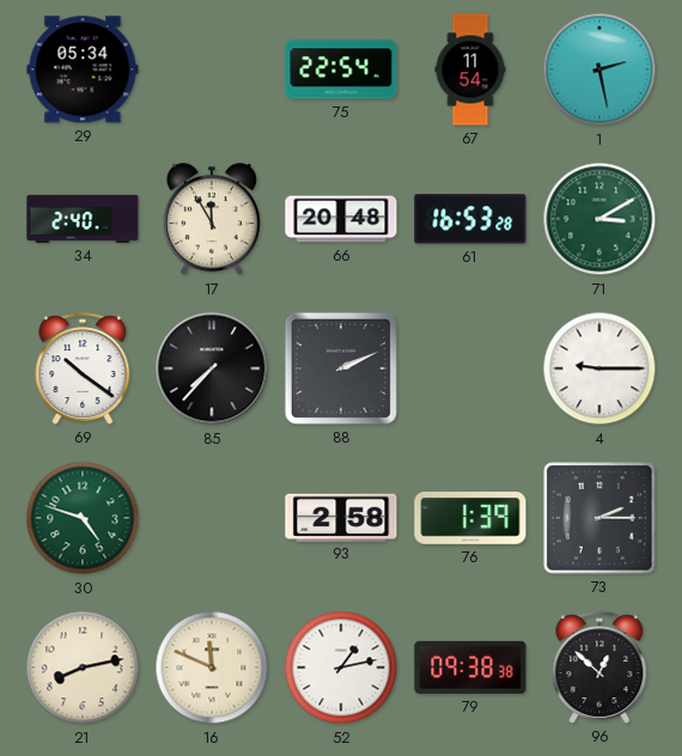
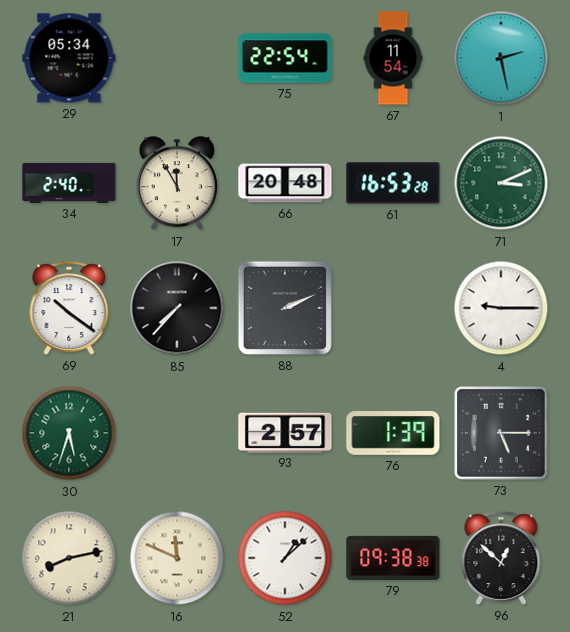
71: 3:10 -> 3:11 (501, 183)
30: 4:48 -> 5:33 (69, 433)
93: 2:58 -> 2:57 (285, 432)
73: 2:15 -> 5:15 (501, 433)
52: 1:13 -> 1:08 (285, 558)
